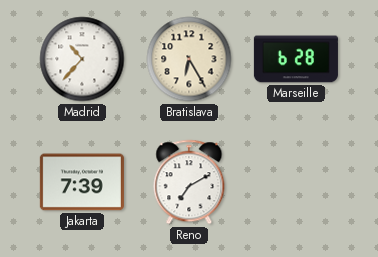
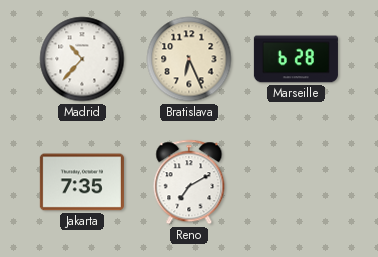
Bratislava: 6:25 -> 6:26 (189, 59)
Jakarta: 7:39 -> 7:35 (82, 182)
